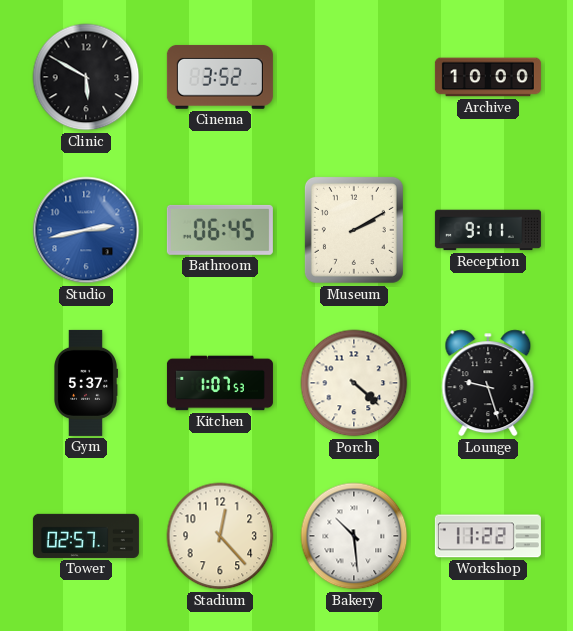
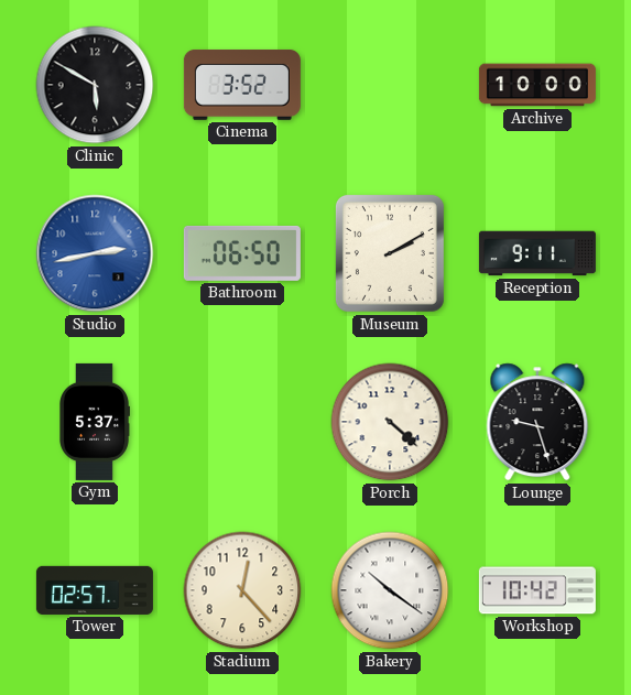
Bathroom: 06:45 -> 06:50 (242, 253)
Kitchen: 1:07 -> none (220, 383)
Bakery: 10:29 -> 10:21 (390, 590)
Workshop: 11:22 -> 10:42 (537, 590)
